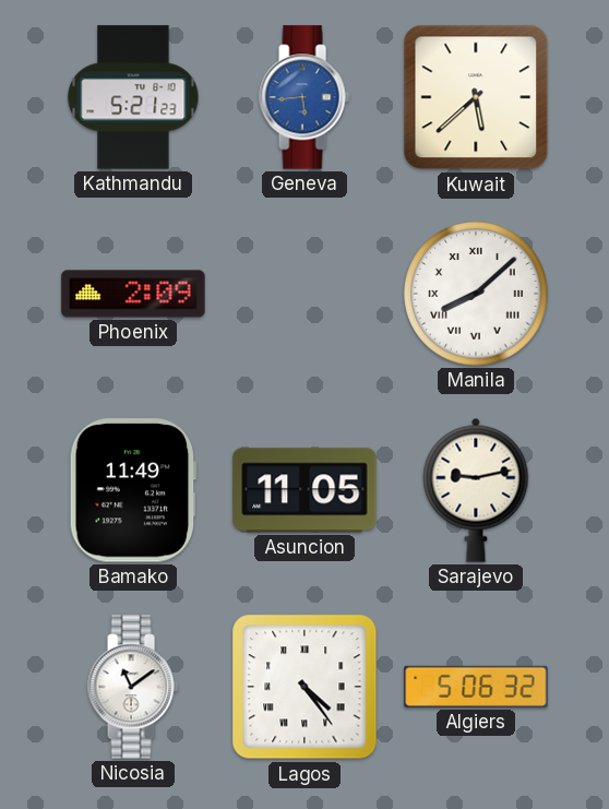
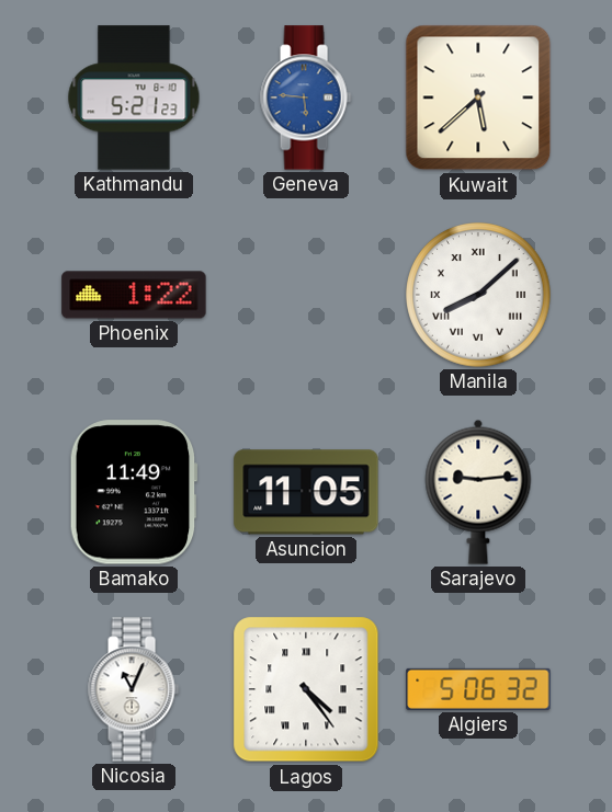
Geneva: 5:44 -> 5:46 (306, 98)
Phoenix: 2:09 -> 1:22 (134, 295)
Sarajevo: 9:13 -> 9:14 (478, 492)
Nicosia: 11:09 -> 11:04 (134, 689)
